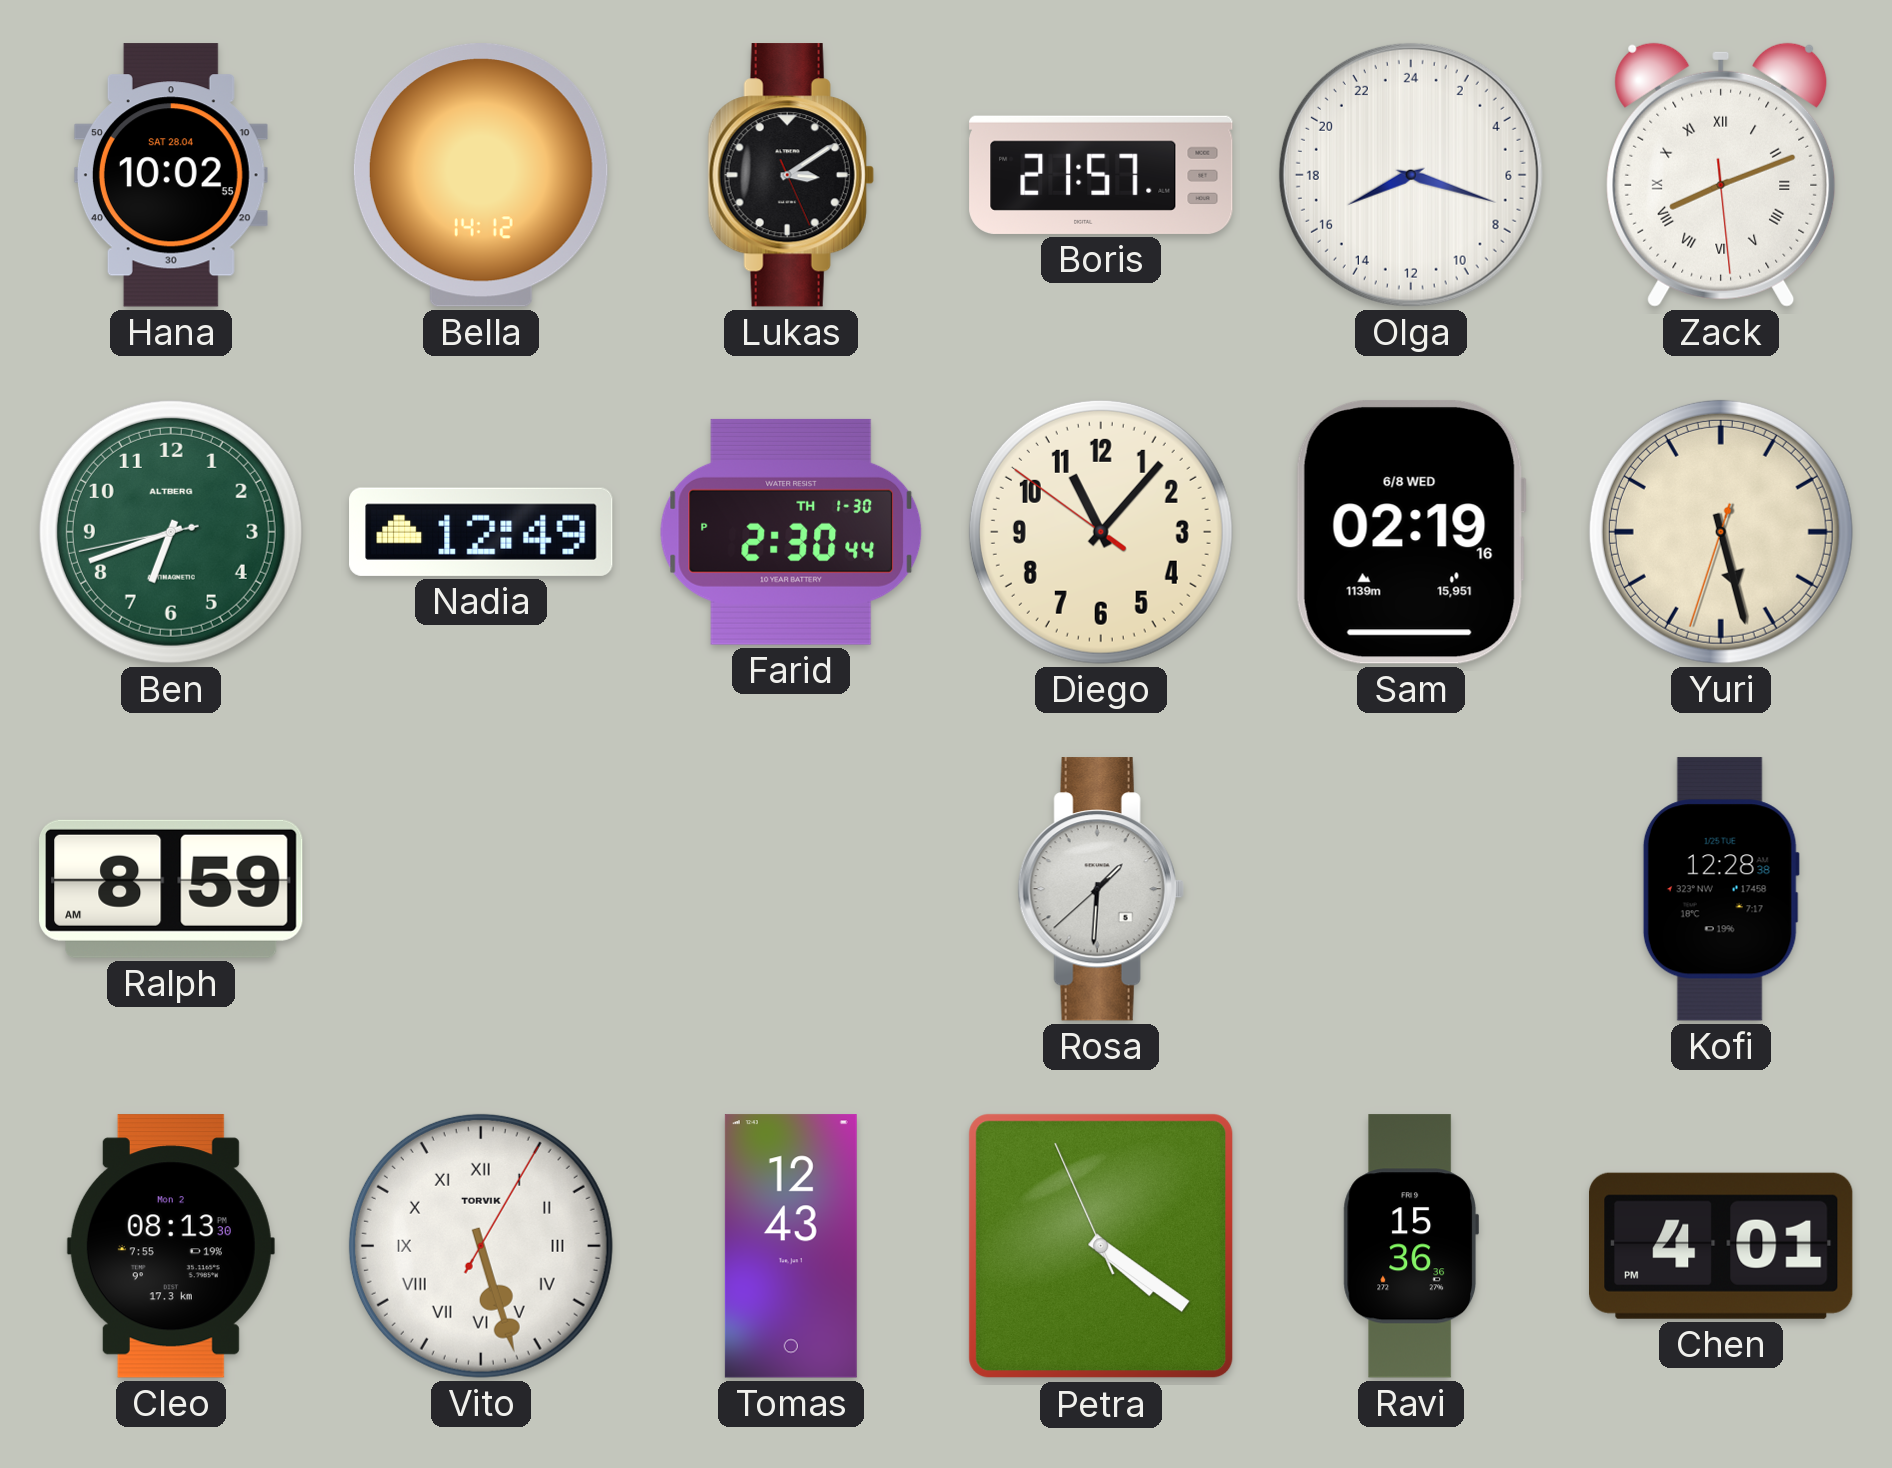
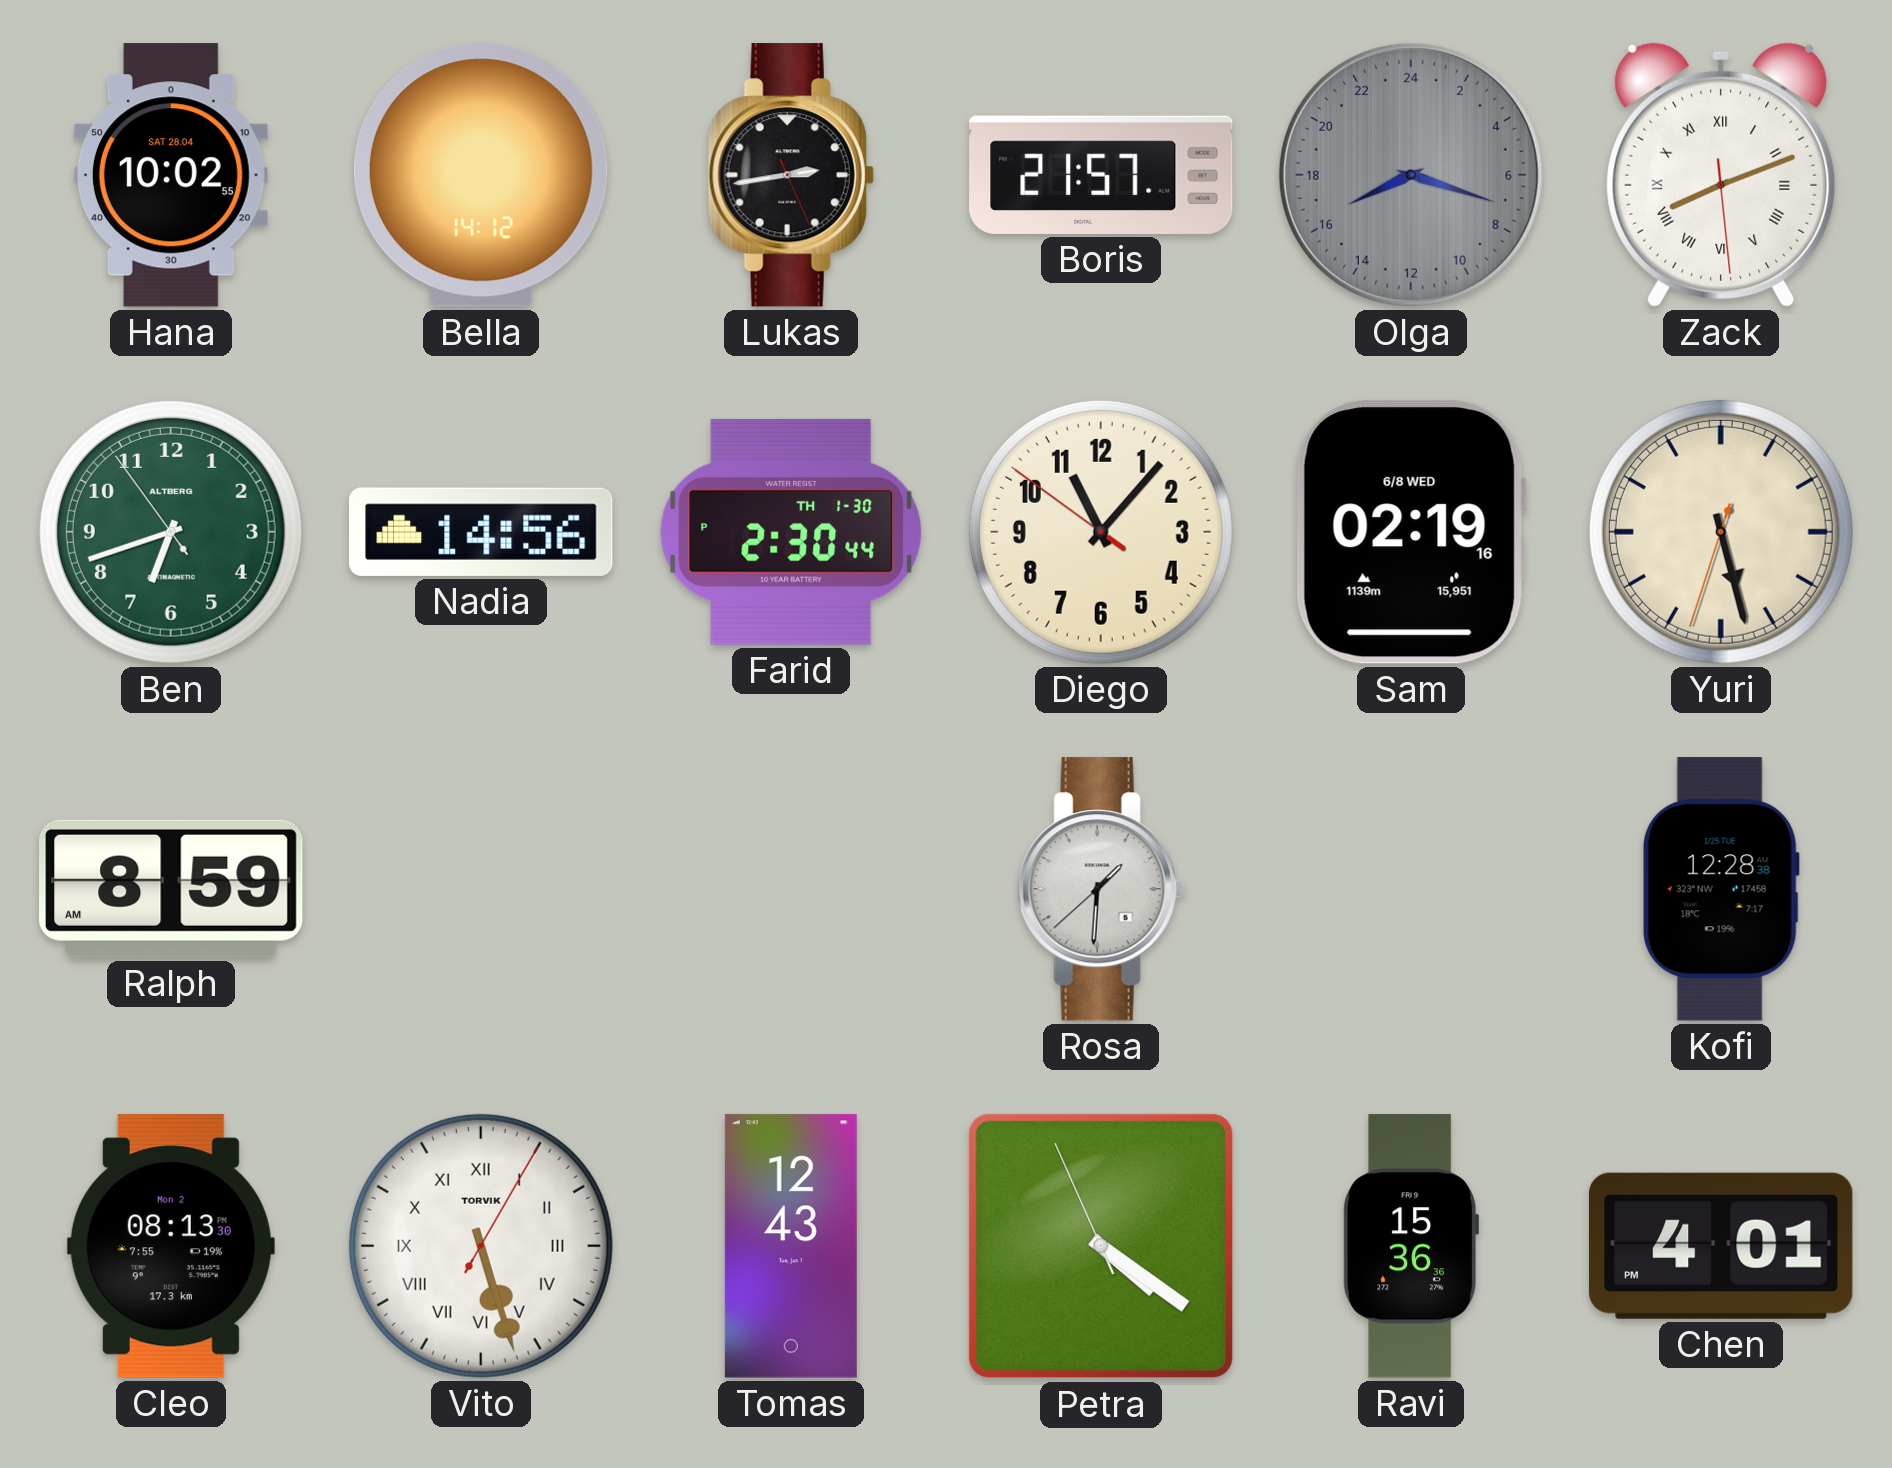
Lukas: 3:09 -> 2:43 (791, 175)
Olga dial: white -> grey (1411, 175)
Ben: 6:41:43 -> 6:41:54 (171, 532)
Nadia: 12:49 -> 14:56 (481, 532)
